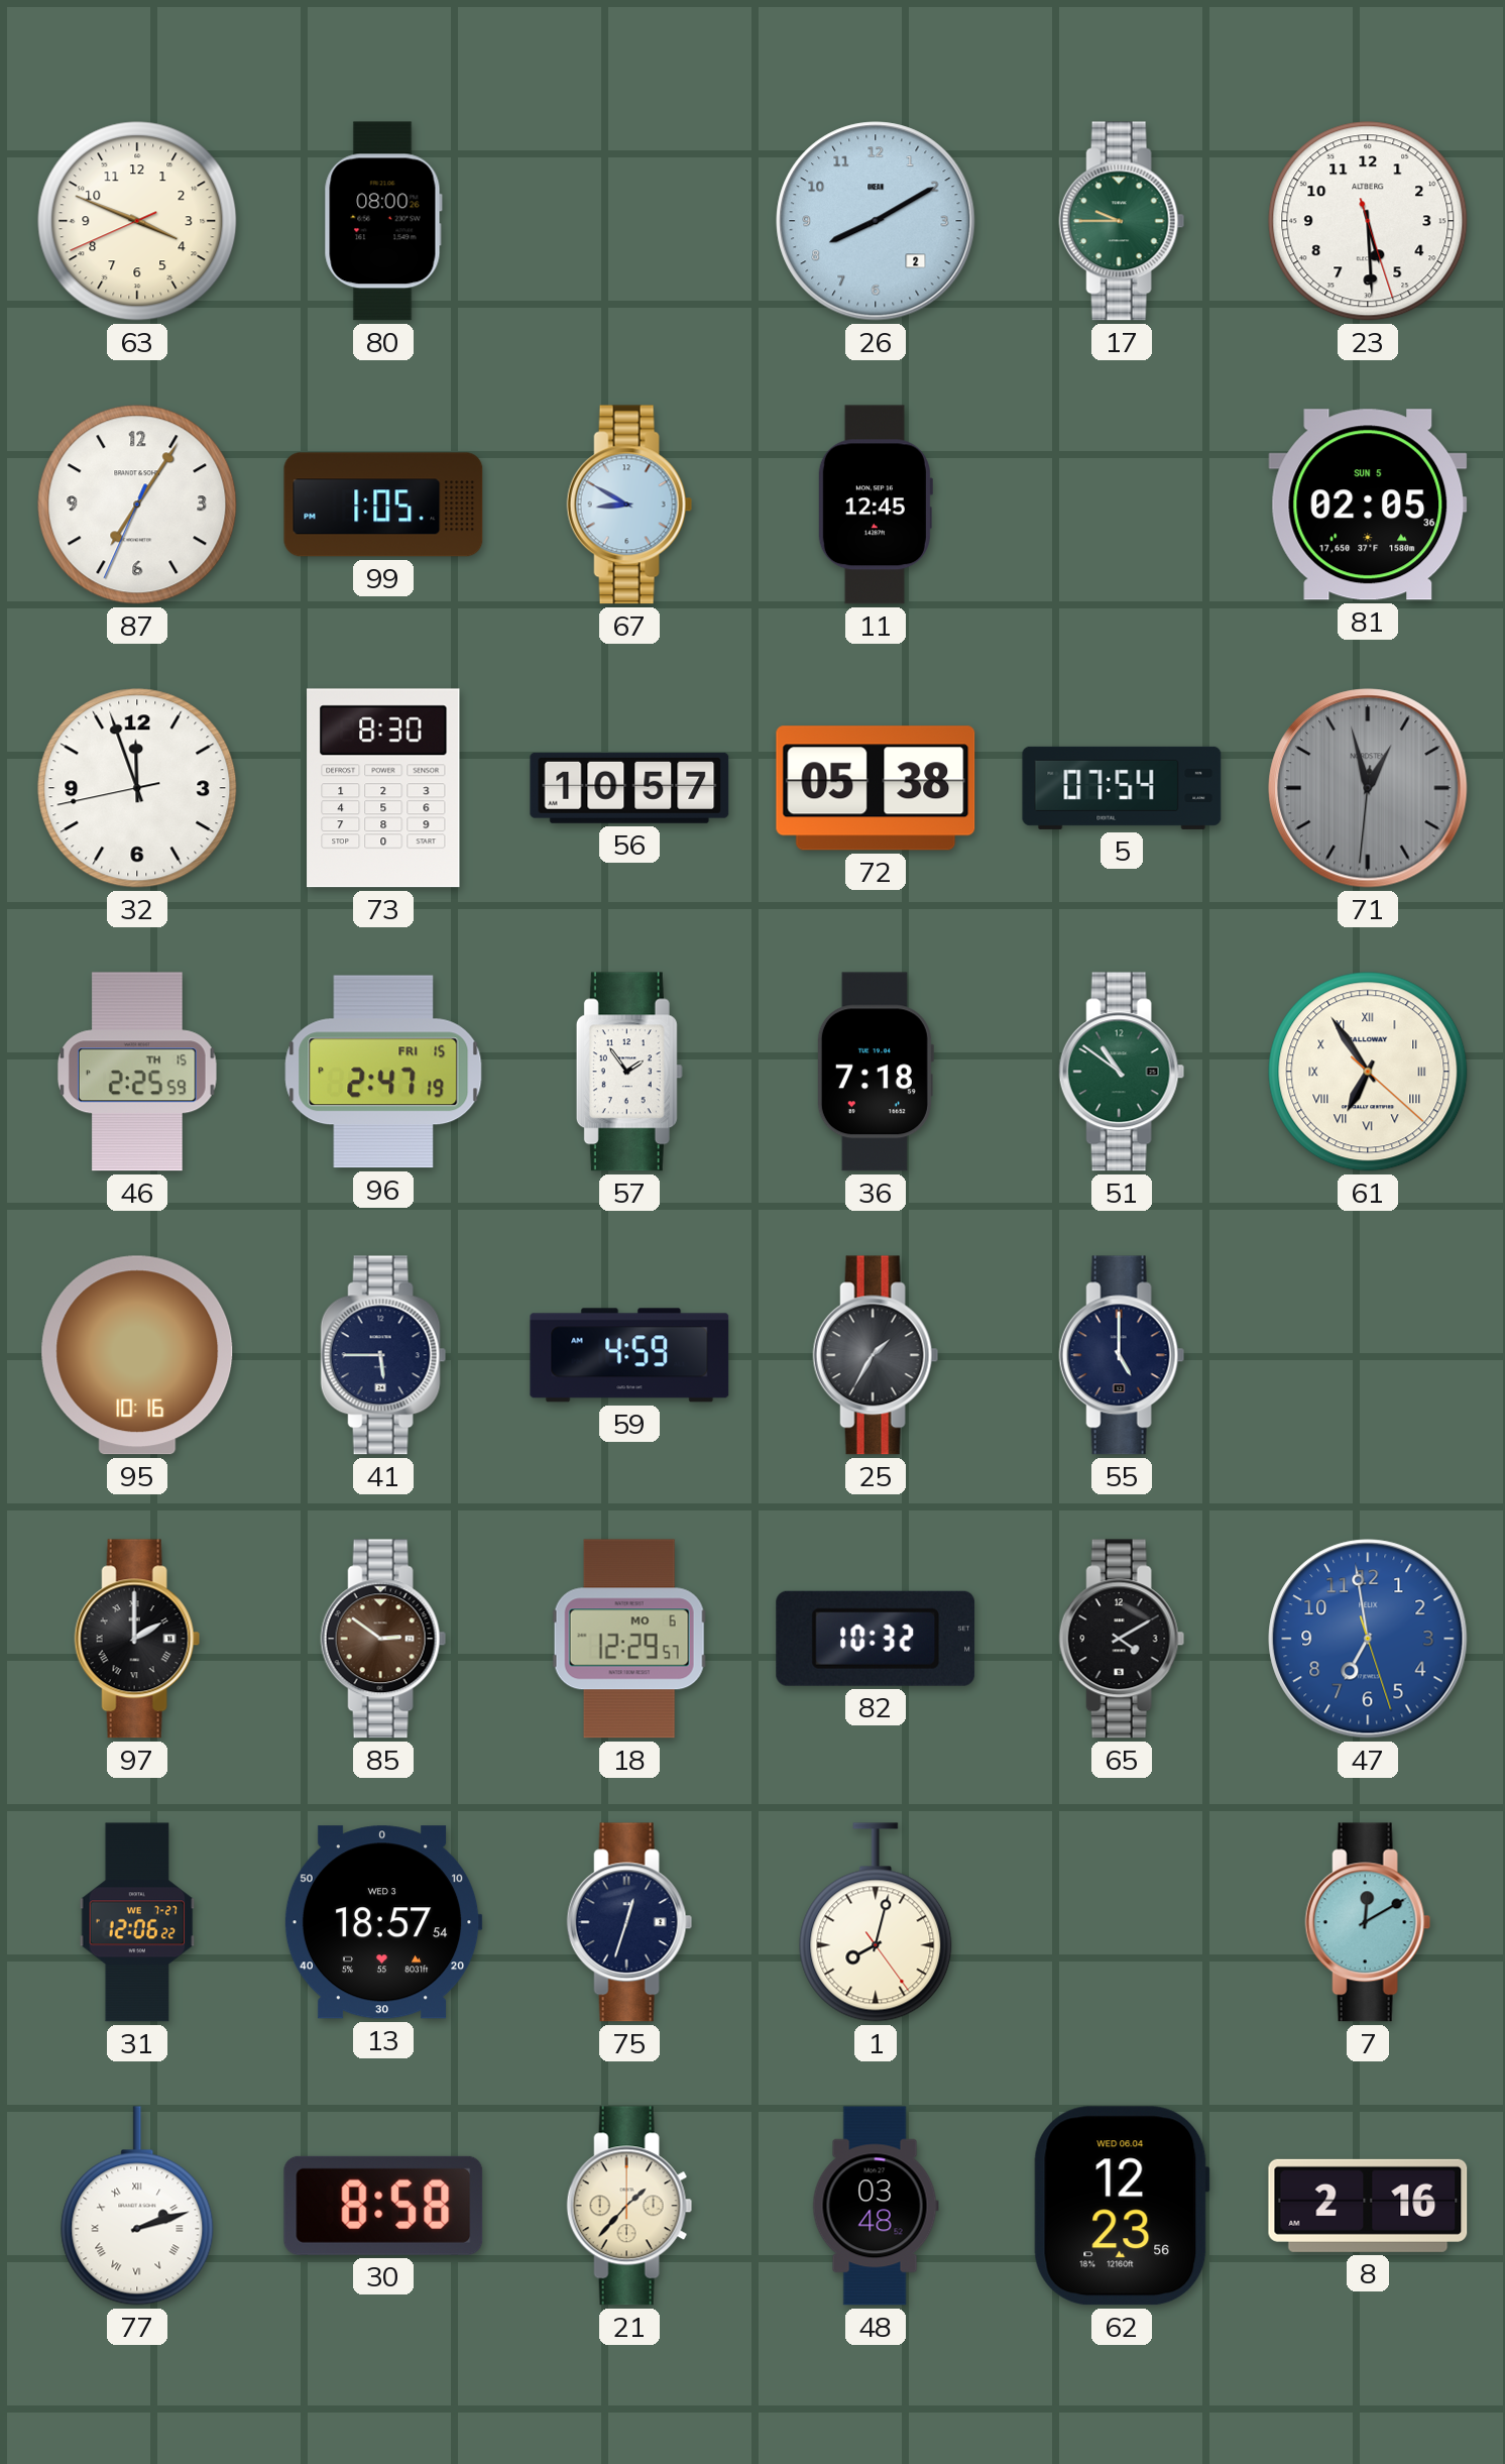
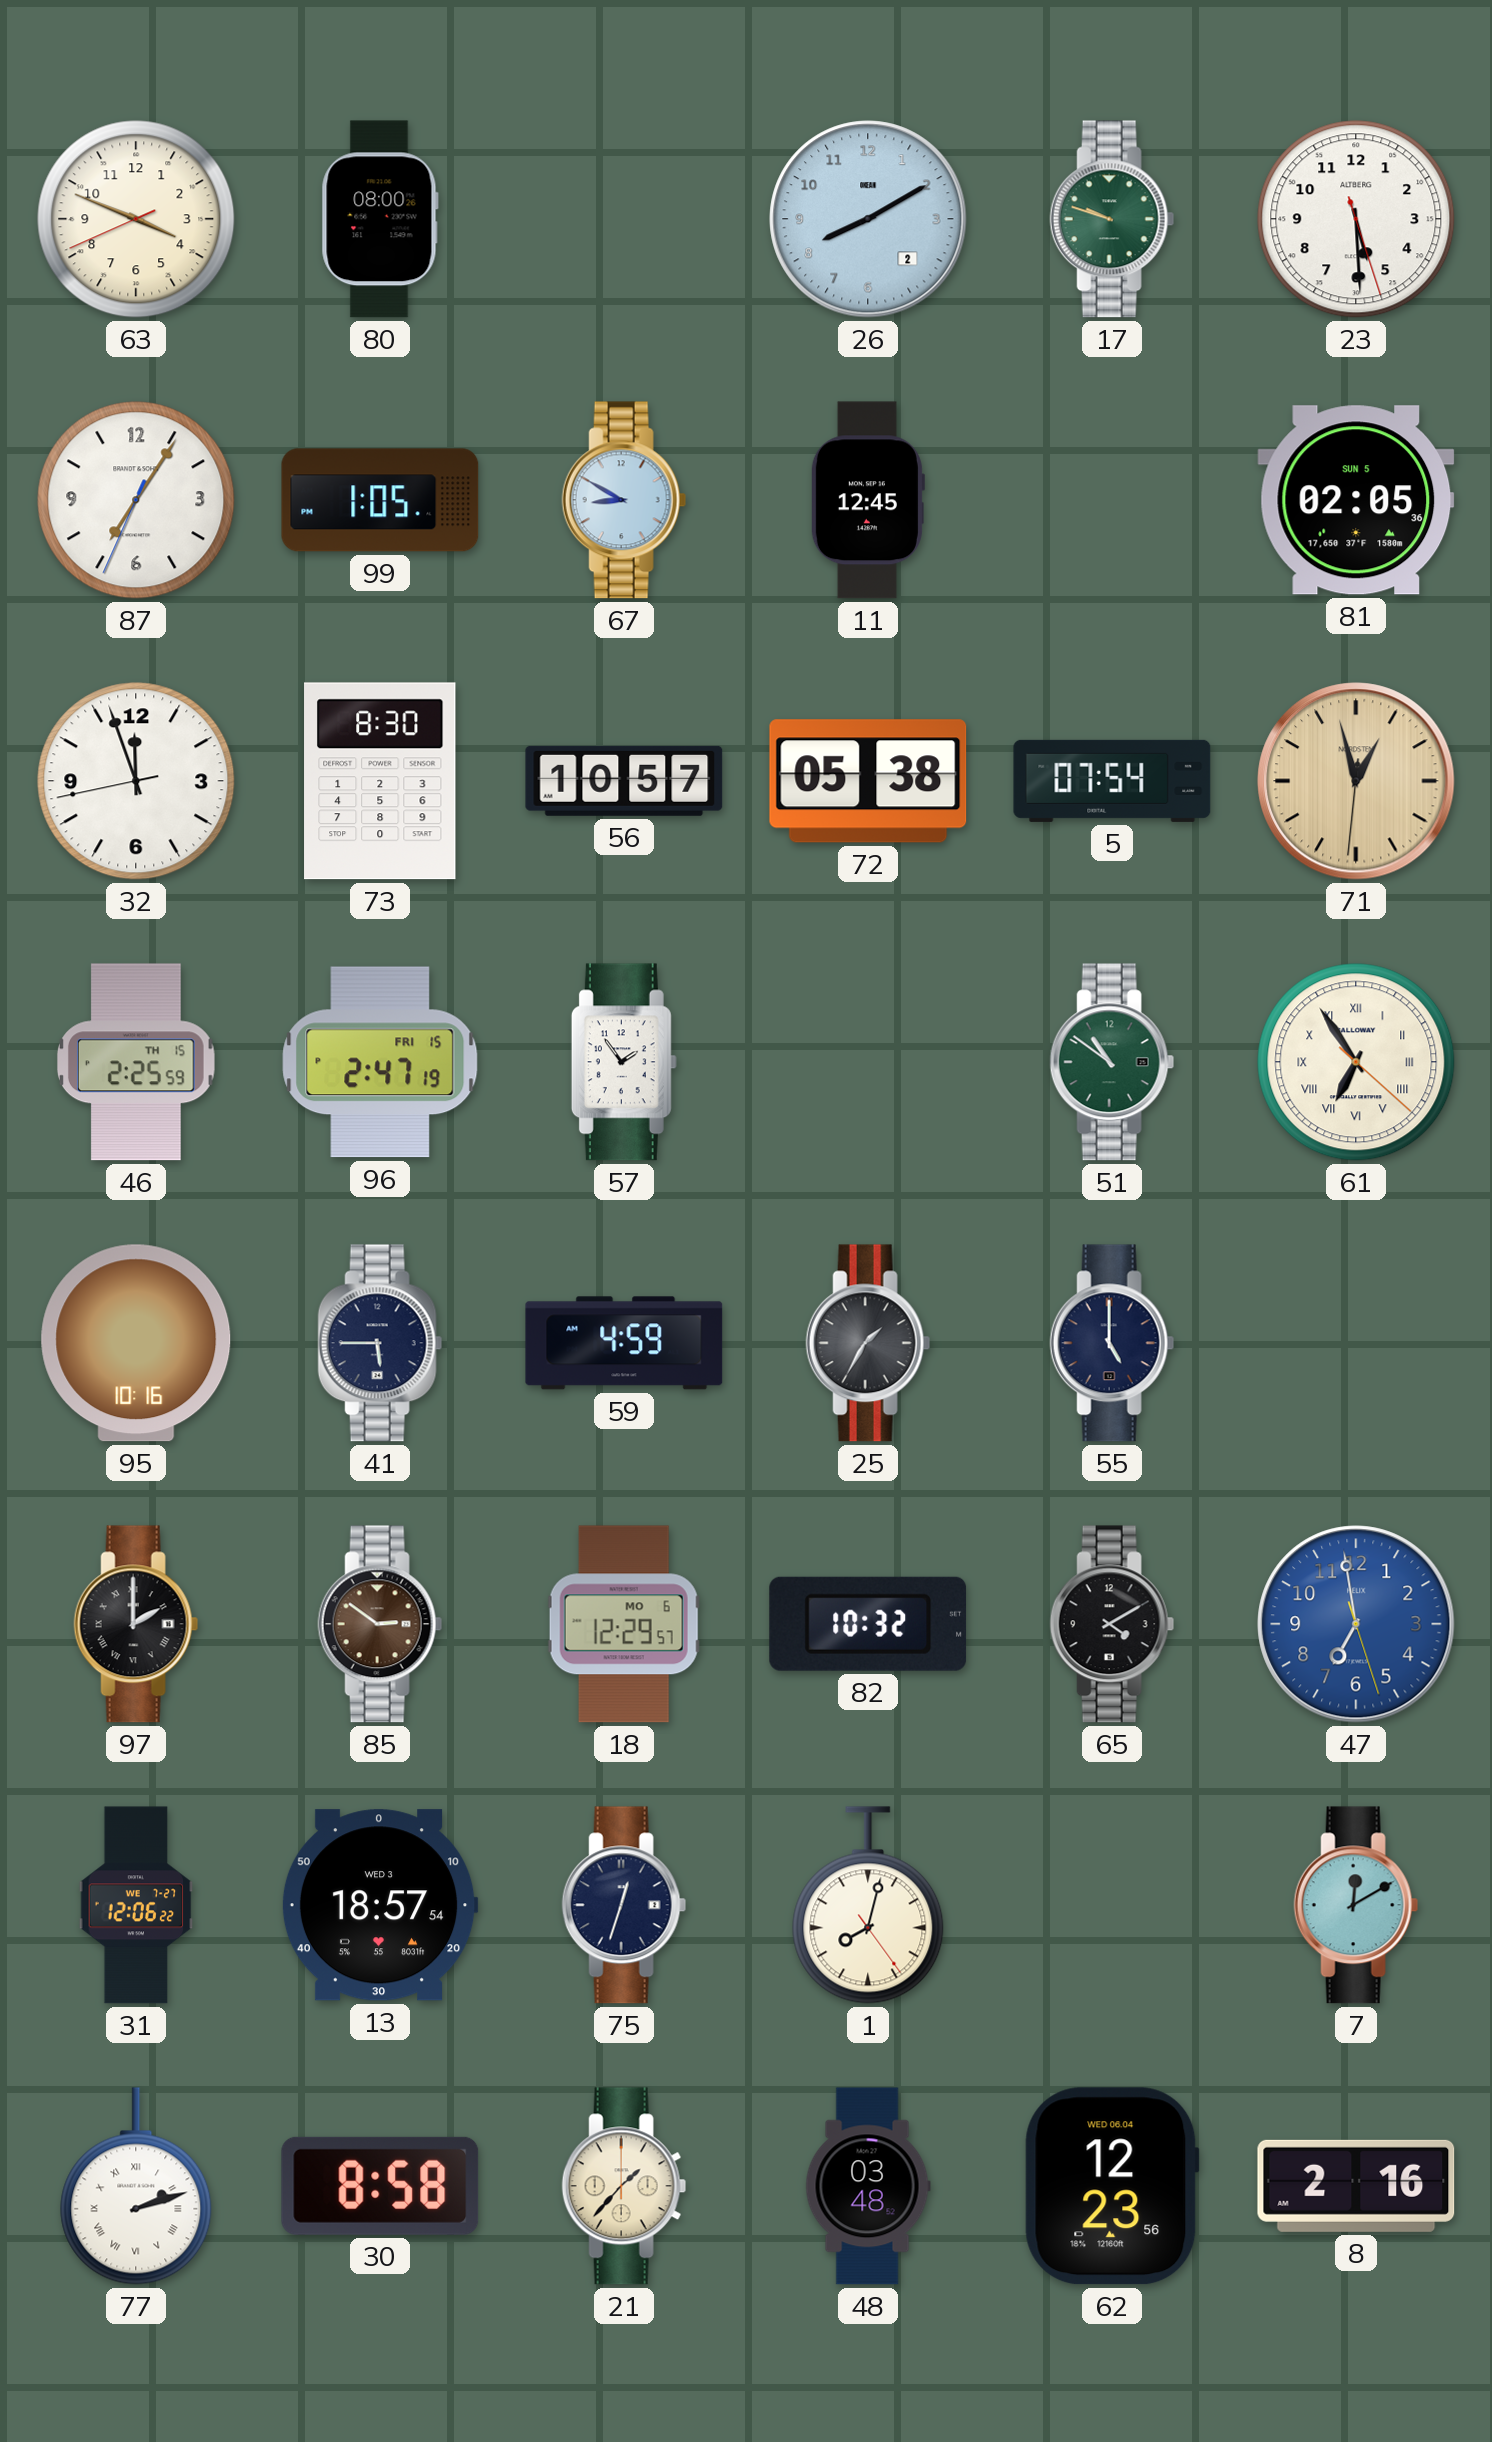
17: 9:45 -> 9:48 (1112, 219)
71 dial: grey -> champagne (1356, 781)
36: 7:18 -> none (875, 1072)
